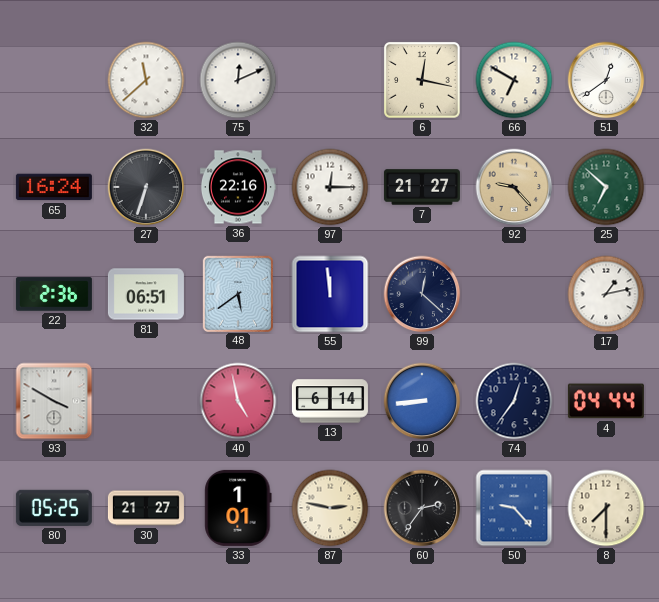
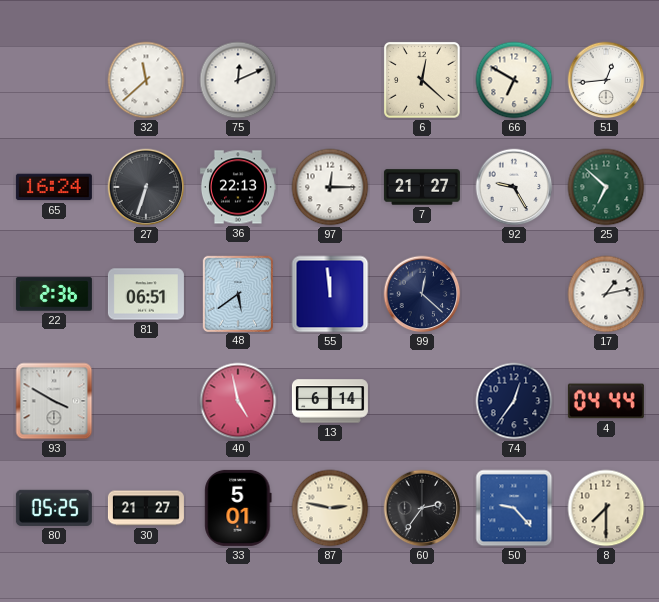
6: 12:17 -> 12:22 (422, 80)
51: 12:39 -> 12:44 (606, 80)
36: 22:16 -> 22:13 (238, 187)
92: 9:23 -> 9:25 (514, 187)
92 dial: champagne -> white (514, 187)
10: 8:44 -> none (422, 401)
33: 1:01 -> 5:01 (238, 508)
